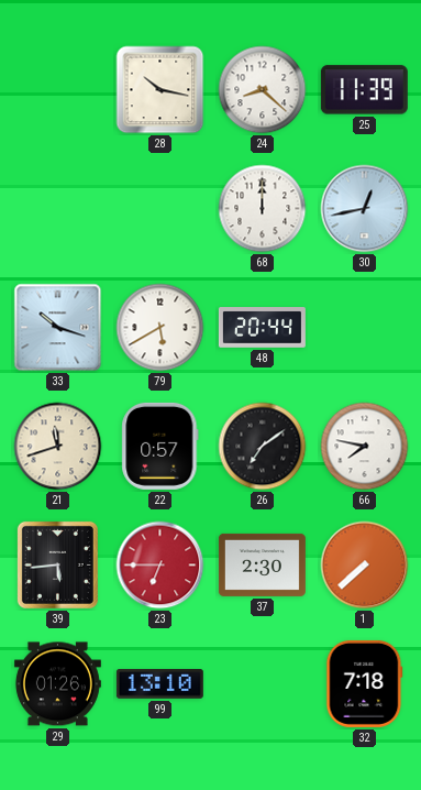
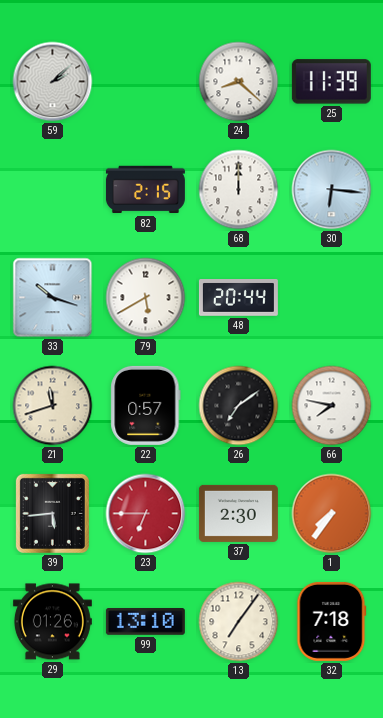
59: none -> 2:08 (53, 82)
28: 10:17 -> none (160, 90)
82: none -> 2:15 (145, 190)
30: 12:43 -> 6:16 (332, 190)
1: 7:38 -> 7:36 (332, 514)
13: none -> 7:06 (239, 622)
